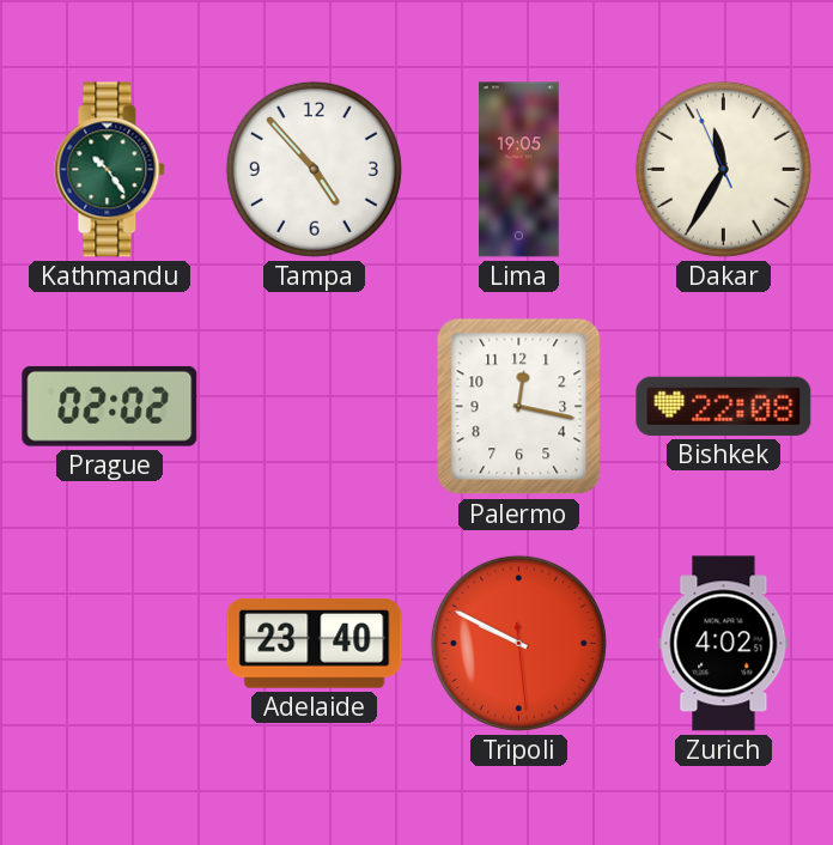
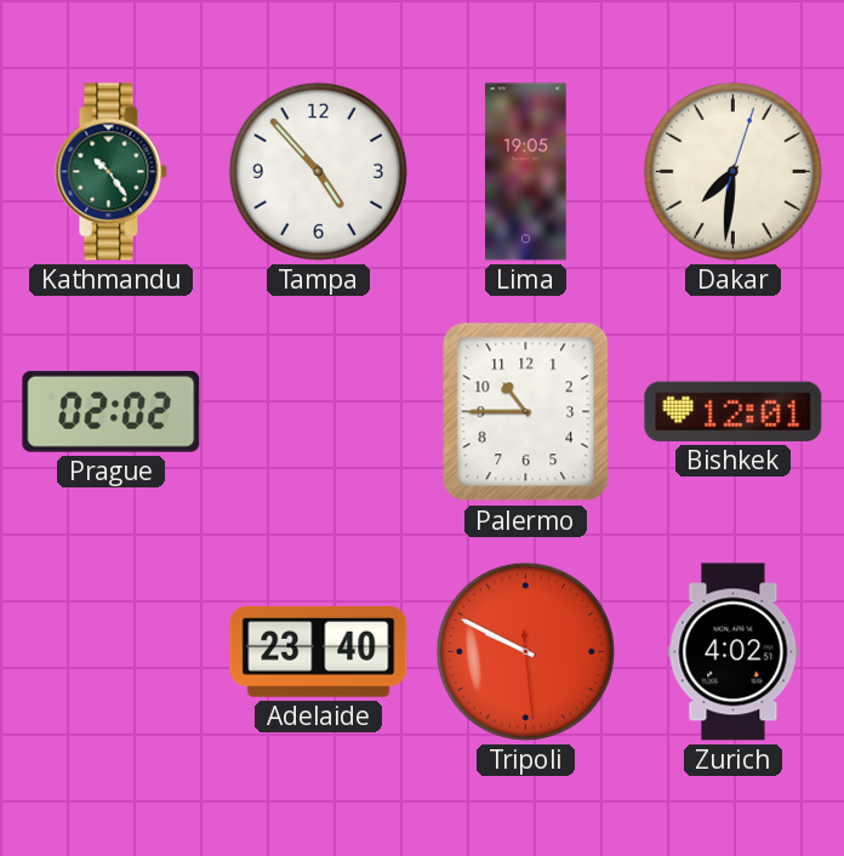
Dakar: 11:34 -> 7:31 (732, 171)
Palermo: 12:17 -> 10:45 (526, 412)
Bishkek: 22:08 -> 12:01 (734, 411)
